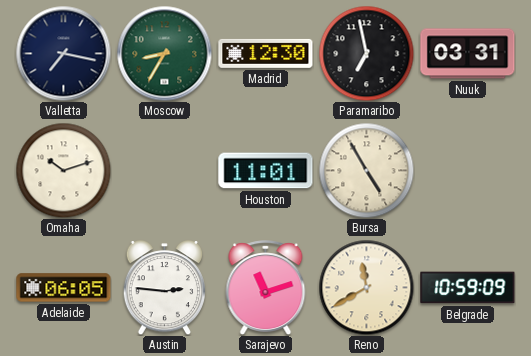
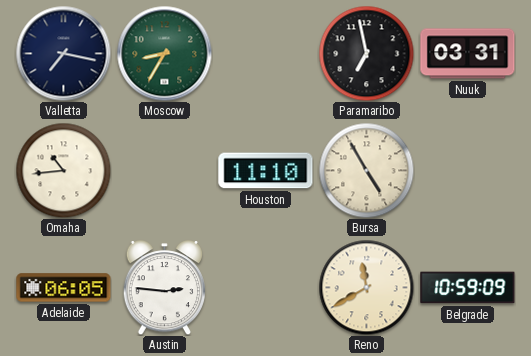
Madrid: 12:30 -> none (266, 53)
Omaha: 10:12 -> 10:44 (63, 170)
Houston: 11:01 -> 11:10 (266, 171)
Sarajevo: 11:12 -> none (266, 287)
